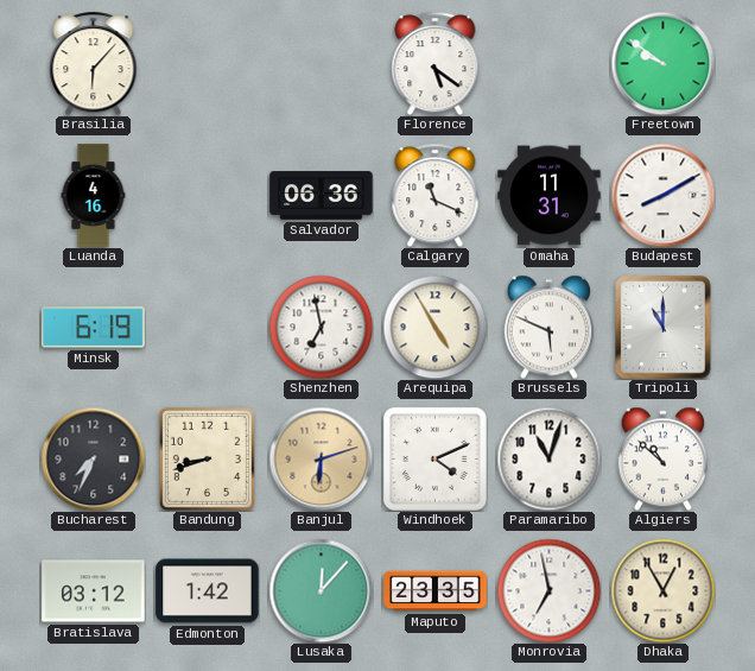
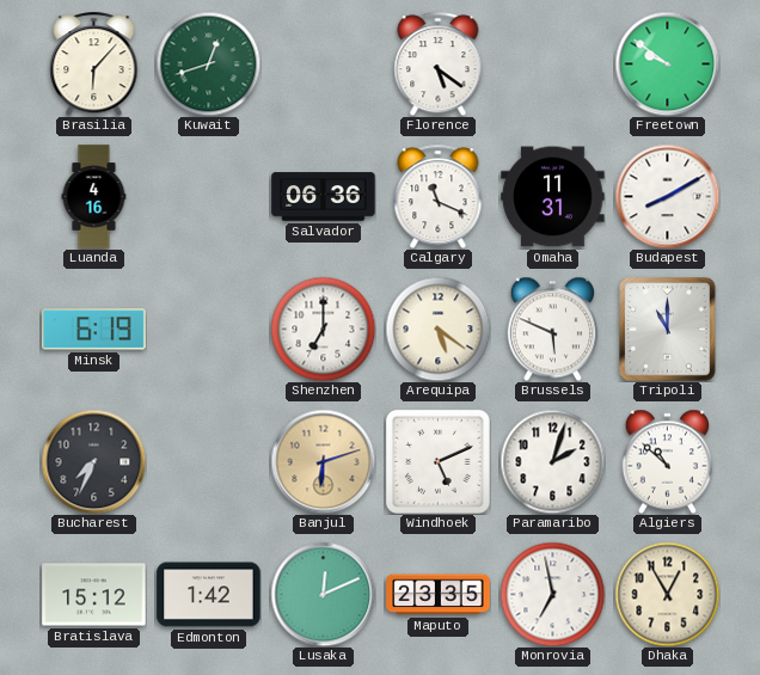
Kuwait: none -> 12:42 (208, 63)
Shenzhen: 6:58 -> 7:00 (323, 329)
Arequipa: 4:55 -> 5:21 (437, 329)
Bandung: 8:42 -> none (207, 458)
Windhoek: 4:11 -> 5:11 (437, 461)
Paramaribo: 11:03 -> 2:03 (552, 461)
Bratislava: 03:12 -> 15:12 (94, 595)
Lusaka: 12:07 -> 12:11 (323, 594)
